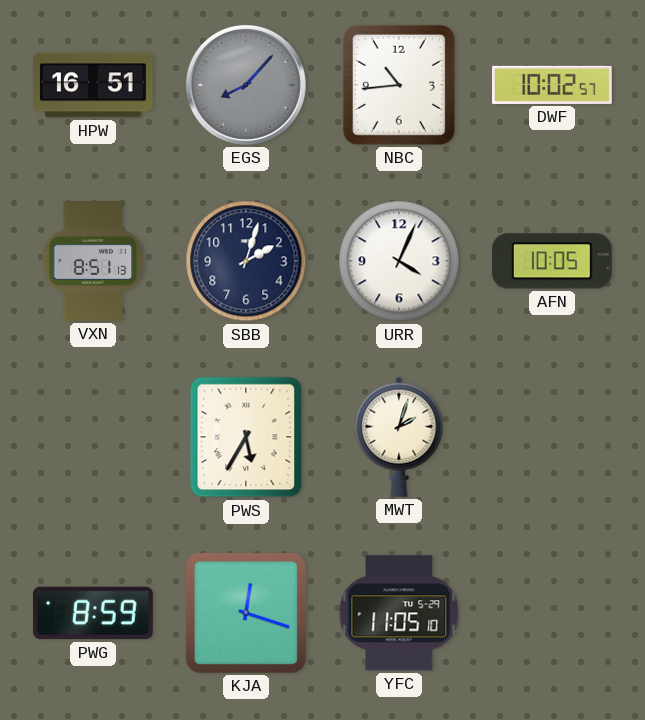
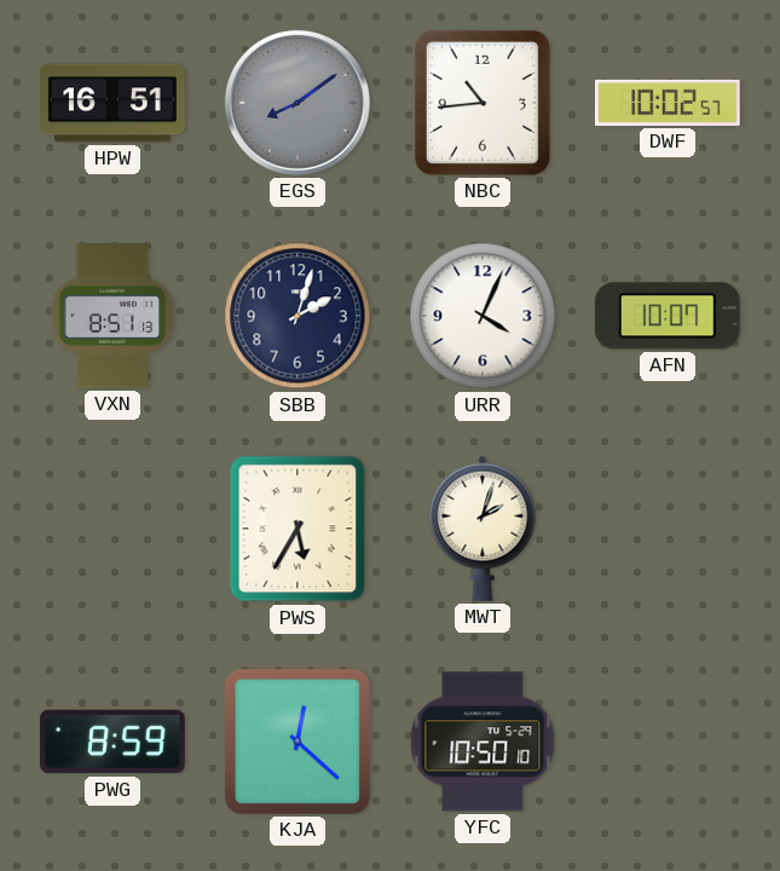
EGS: 8:07 -> 8:09 (297, 103)
AFN: 10:05 -> 10:07 (668, 316)
KJA: 12:18 -> 12:22 (297, 742)
YFC: 11:05 -> 10:50 (483, 742)
